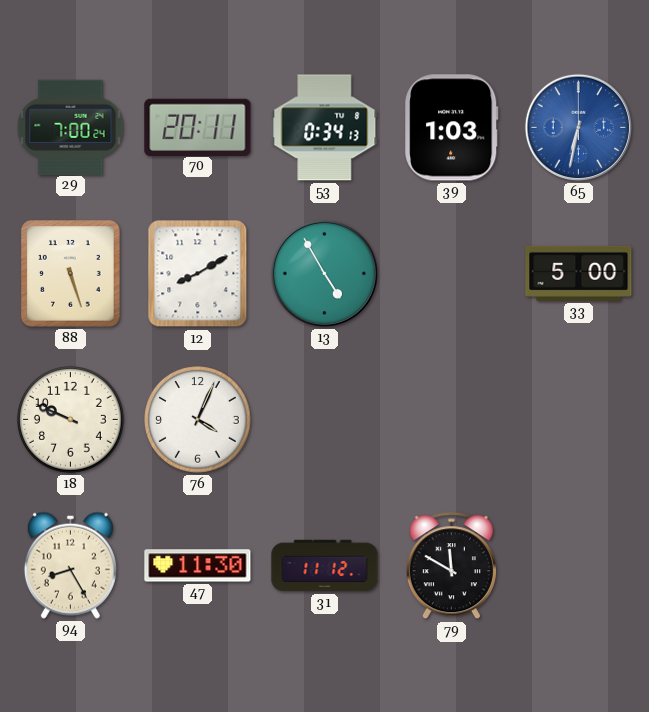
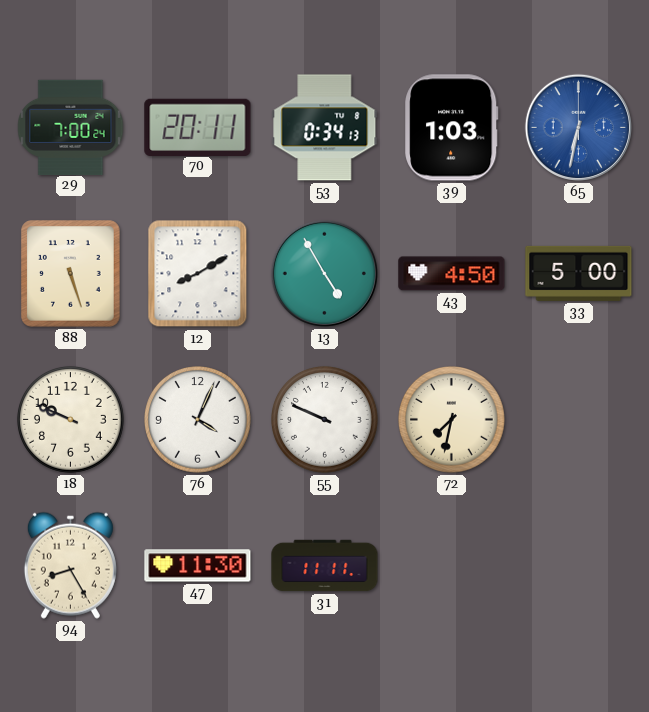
43: none -> 4:50 (452, 274)
55: none -> 9:49 (325, 420)
72: none -> 7:32 (452, 420)
31: 11:12 -> 11:11 (325, 566)
79: 11:50 -> none (451, 566)
